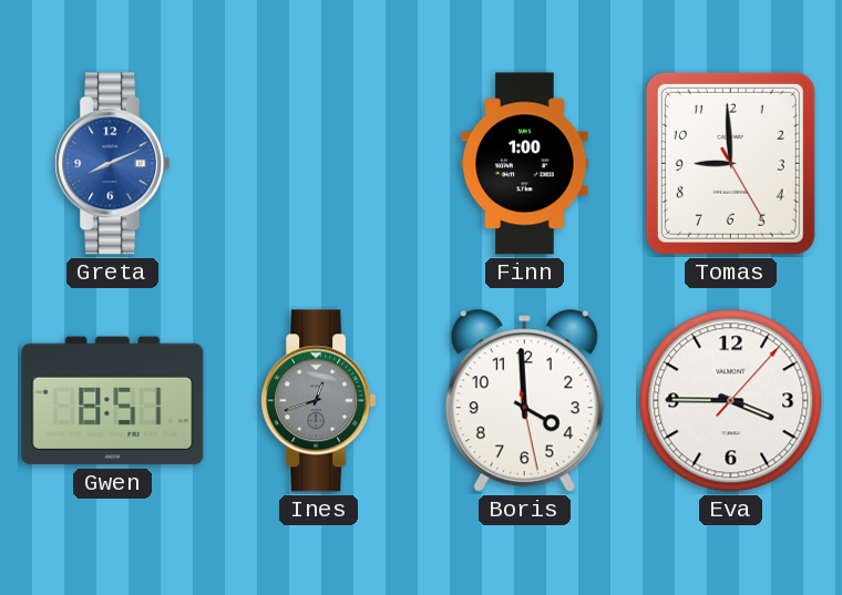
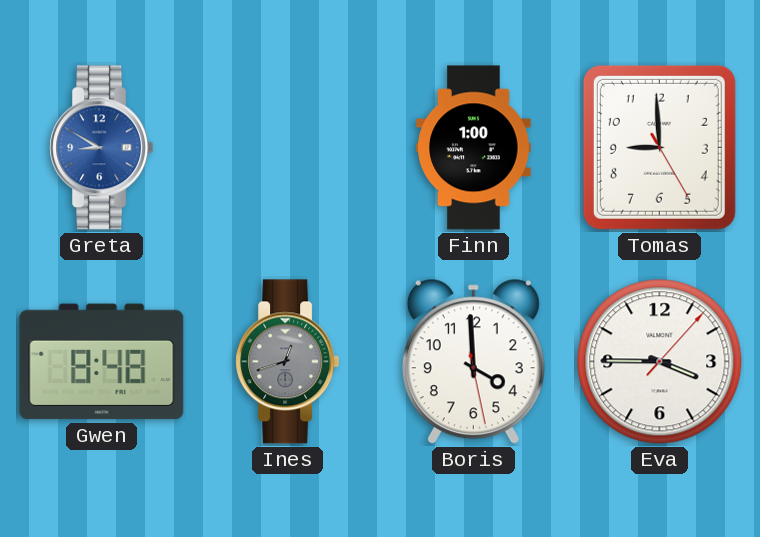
Greta: 8:11 -> 8:50 (102, 148)
Gwen: 8:51 -> 8:48 (102, 362)
